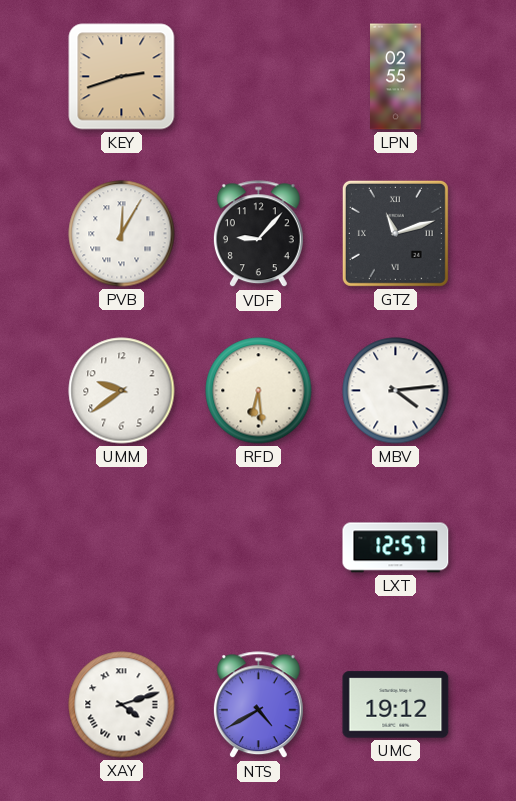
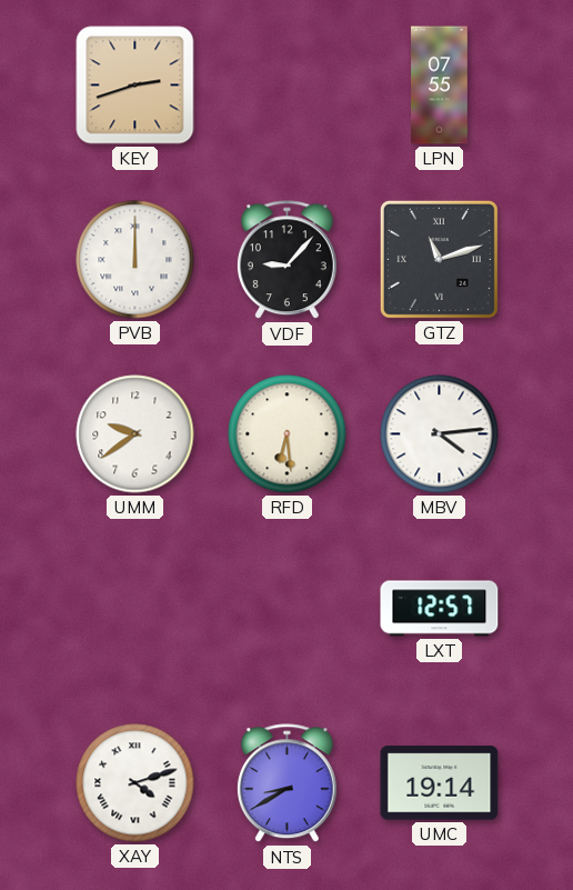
LPN: 02:55 -> 07:55 (440, 86)
PVB: 12:05 -> 12:00 (135, 260)
NTS: 4:40 -> 8:40 (286, 783)
UMC: 19:12 -> 19:14 (440, 783)
